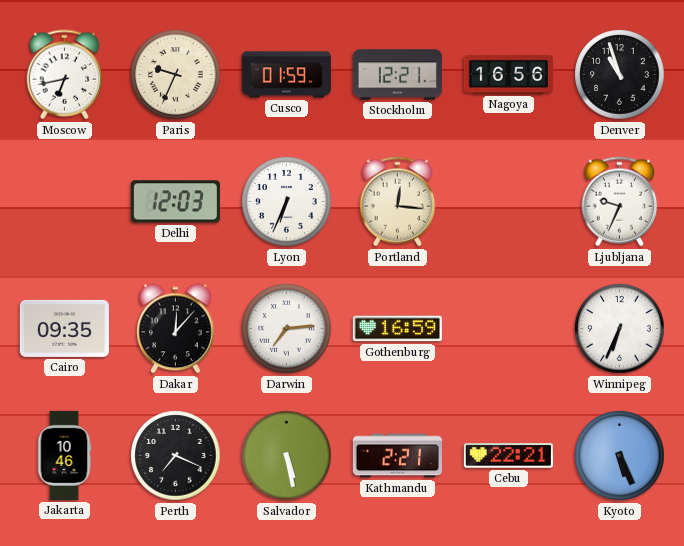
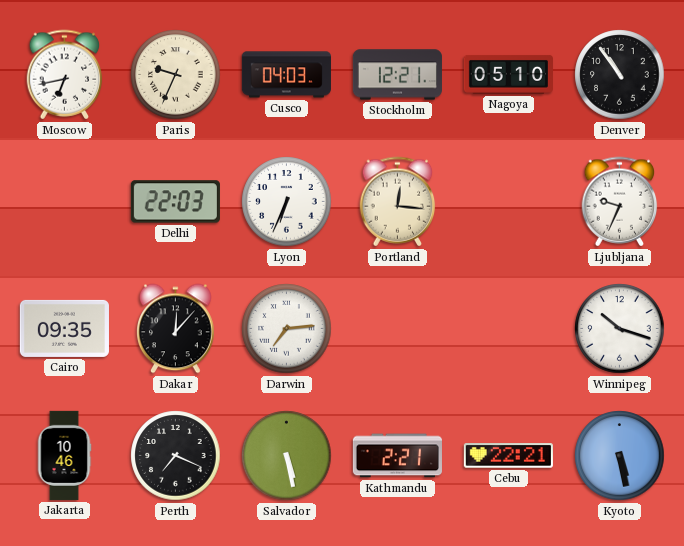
Cusco: 01:59 -> 04:03 (286, 75)
Nagoya: 16:56 -> 05:10 (508, 74)
Denver: 10:57 -> 10:54 (620, 75)
Delhi: 12:03 -> 22:03 (175, 202)
Gothenburg: 16:59 -> none (397, 329)
Winnipeg: 6:34 -> 10:18 (620, 329)
Kyoto: 5:26 -> 5:28 (620, 456)
